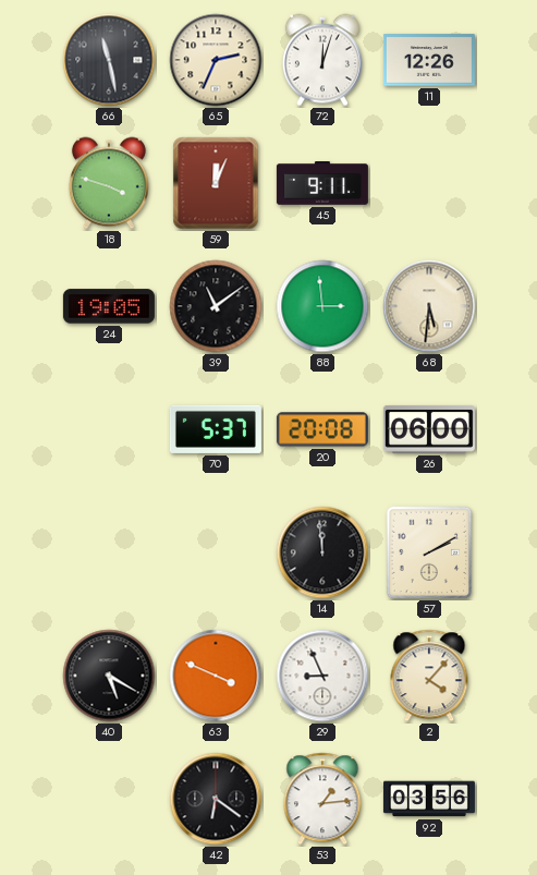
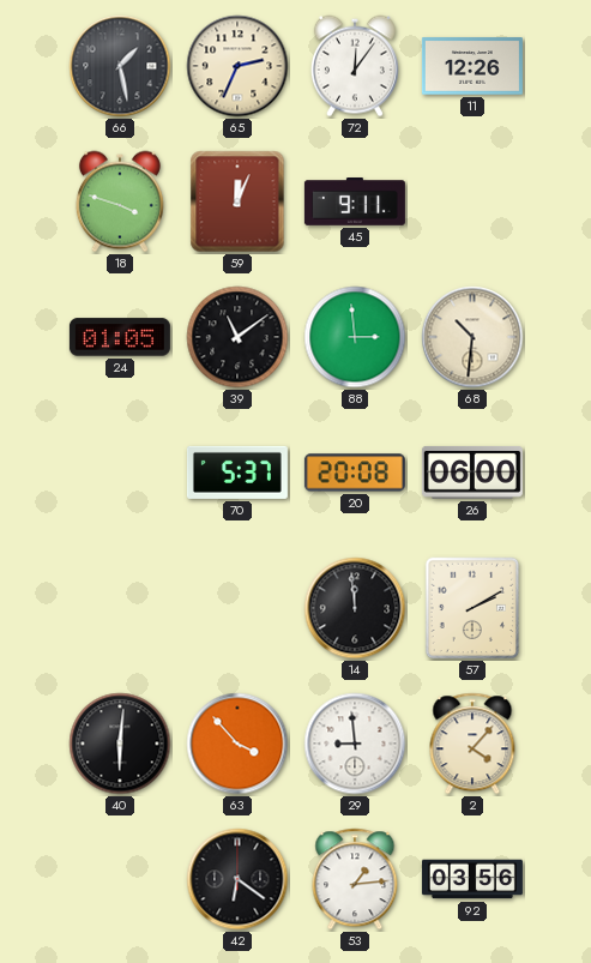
66: 11:28 -> 1:28 (120, 66)
72: 12:03 -> 12:06 (355, 66)
24: 19:05 -> 01:05 (120, 337)
68: 5:31 -> 10:31 (472, 337)
40: 5:20 -> 6:01 (120, 744)
63: 3:49 -> 3:53 (237, 744)
29: 8:56 -> 8:59 (355, 744)
